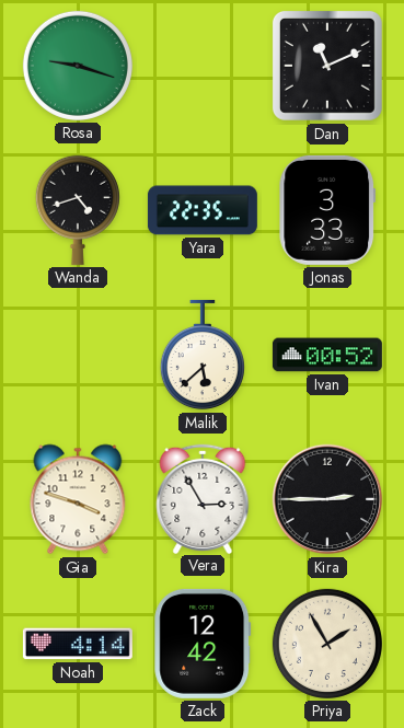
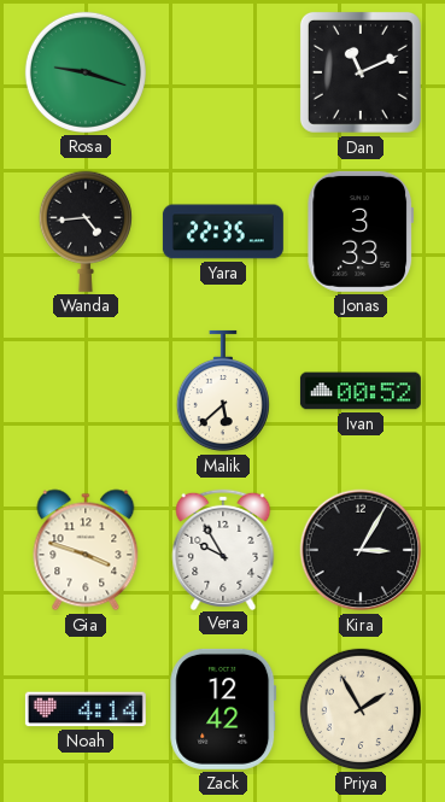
Wanda: 4:42 -> 4:44 (86, 232)
Vera: 2:55 -> 9:55 (223, 549)
Kira: 2:45 -> 3:05 (361, 550)
